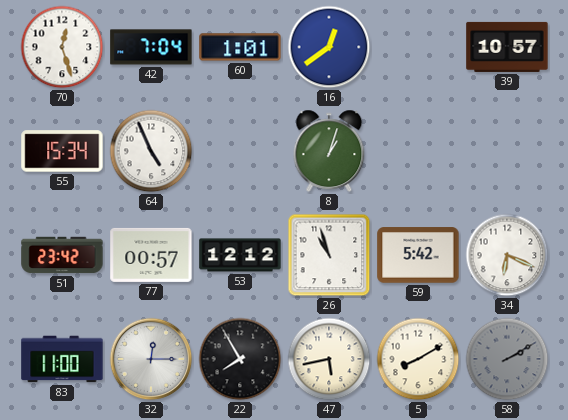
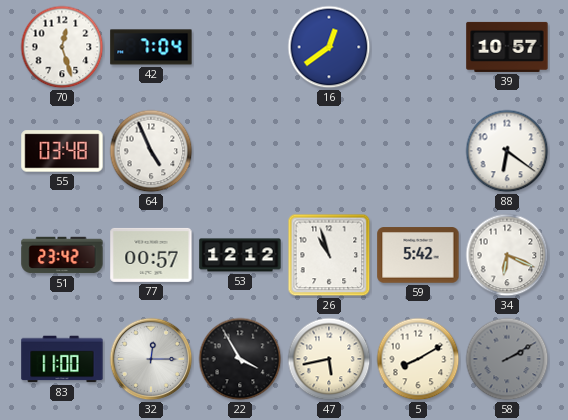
60: 1:01 -> none (240, 47)
55: 15:34 -> 03:48 (62, 151)
8: 1:03 -> none (329, 151)
88: none -> 6:21 (507, 151)
22: 7:55 -> 3:55 (240, 359)
